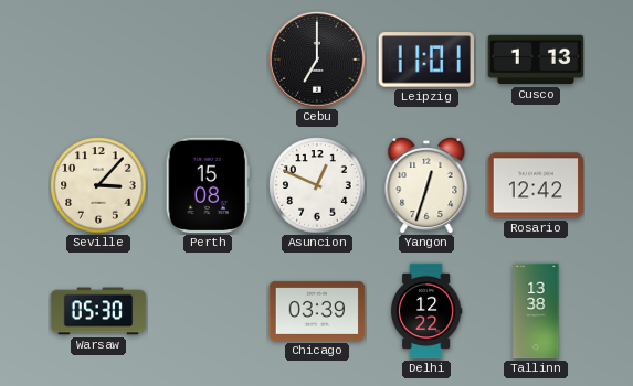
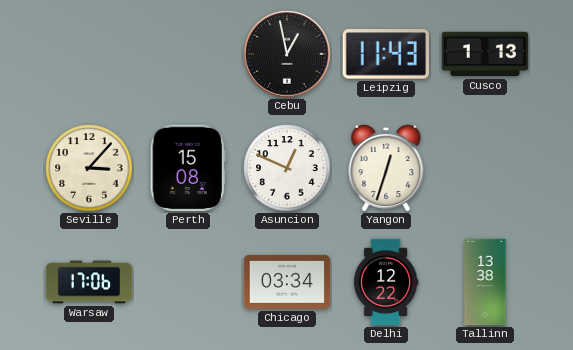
Cebu: 7:00 -> 12:58 (287, 54)
Leipzig: 11:01 -> 11:43 (385, 54)
Rosario: 12:42 -> none (536, 185)
Warsaw: 05:30 -> 17:06 (89, 282)
Chicago: 03:39 -> 03:34 (287, 282)
